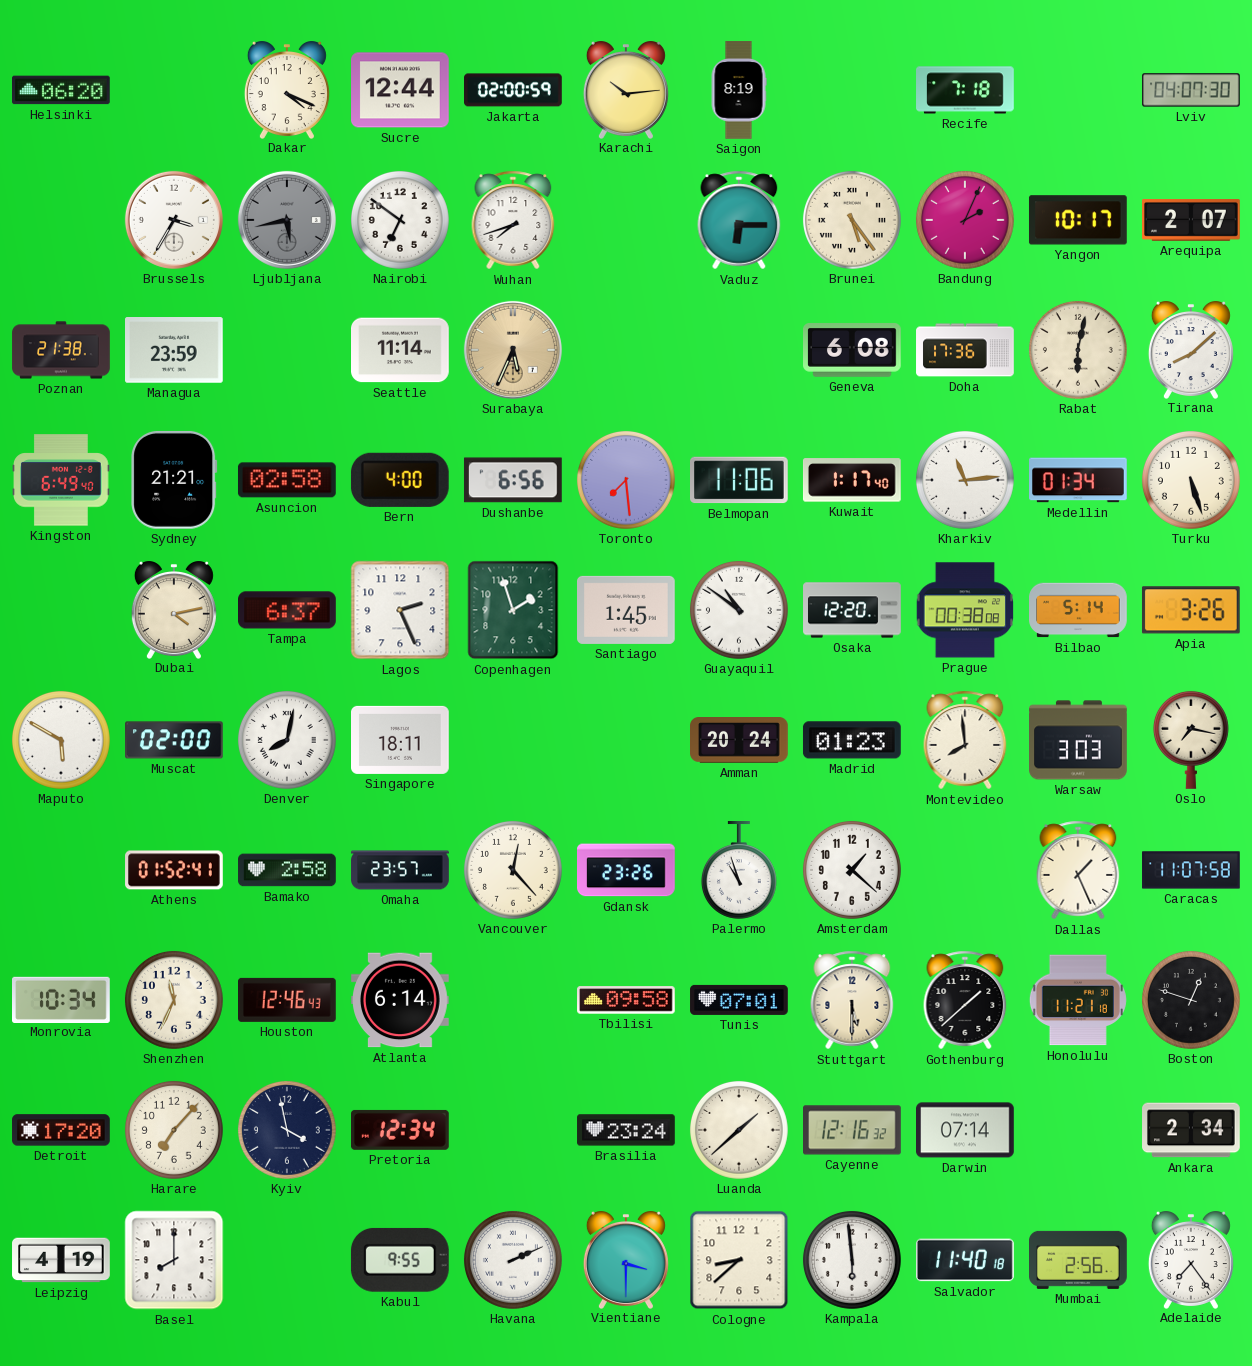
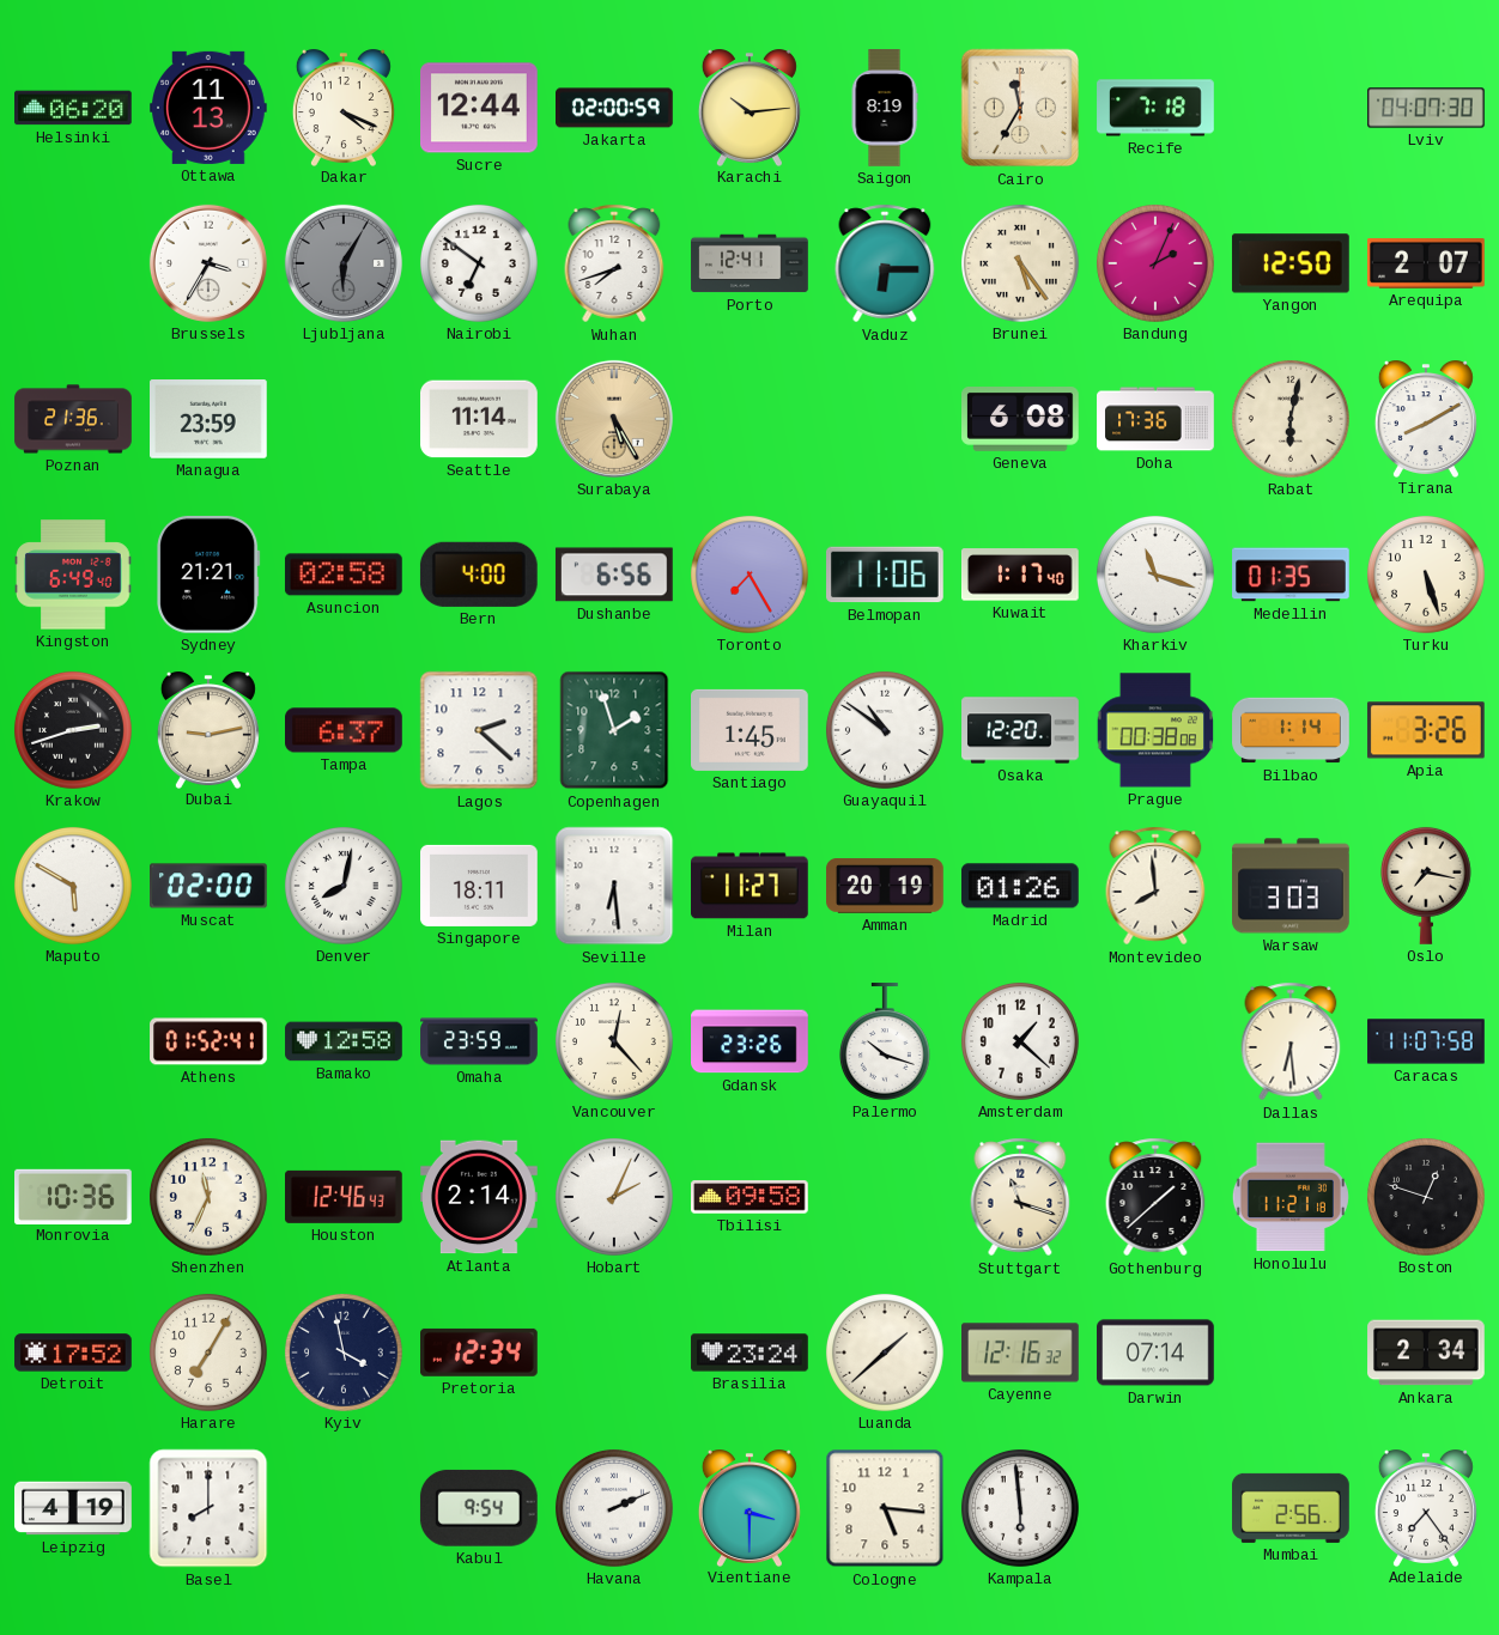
Ottawa: none -> 11:13 (210, 108)
Cairo: none -> 11:35 (1020, 108)
Ljubljana: 5:43 -> 6:05 (344, 263)
Porto: none -> 12:41 (749, 263)
Yangon: 10:17 -> 12:50 (1291, 263)
Poznan: 21:38 -> 21:36 (73, 419)
Surabaya: 5:34 -> 5:25 (614, 419)
Tirana: 8:08 -> 8:10 (1426, 419)
Toronto: 7:29 -> 7:25 (749, 575)
Kharkiv: 11:14 -> 11:18 (1155, 575)
Medellin: 01:34 -> 01:35 (1291, 575)
Krakow: none -> 2:42 (73, 730)
Dubai: 4:13 -> 9:13 (208, 730)
Lagos: 2:26 -> 2:22 (479, 730)
Bilbao: 5:14 -> 1:14 (1291, 730)
Seville: none -> 6:29 (614, 886)
Milan: none -> 11:27 (751, 886)
Amman: 20:24 -> 20:19 (885, 887)
Madrid: 01:23 -> 01:26 (1020, 886)
Bamako: 2:58 -> 12:58 (344, 1041)
Omaha: 23:57 -> 23:59 (479, 1041)
Palermo: 10:57 -> 10:18 (885, 1041)
Dallas: 1:26 -> 6:29 (1291, 1041)
Monrovia: 10:34 -> 10:36 (74, 1196)
Atlanta: 6:14 -> 2:14 (479, 1197)
Hobart: none -> 2:04 (614, 1197)
Tunis: 07:01 -> none (739, 1000)
Stuttgart: 5:30 -> 11:18 (1020, 1197)
Detroit: 17:20 -> 17:52 (73, 1353)
Harare: 7:07 -> 7:05 (208, 1353)
Kabul: 9:55 -> 9:54 (479, 1508)
Cologne: 8:38 -> 5:16 (885, 1508)
Salvador: 11:40 -> none (965, 1260)
